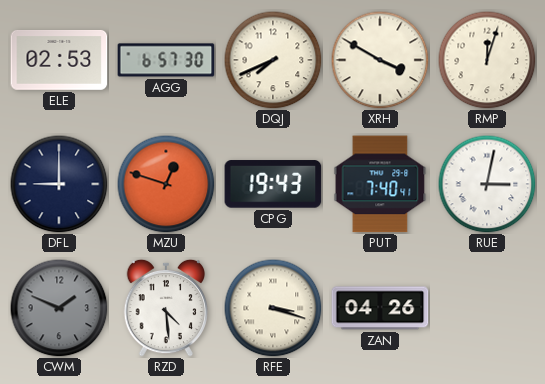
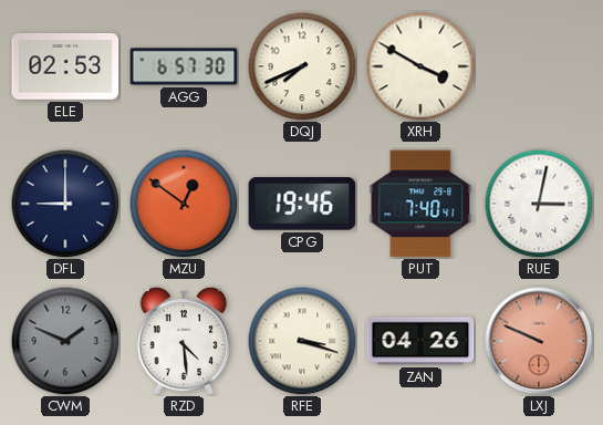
RMP: 12:03 -> none (487, 60)
MZU: 12:48 -> 12:51 (184, 204)
CPG: 19:43 -> 19:46 (302, 204)
LXJ: none -> 9:49 (539, 341)
